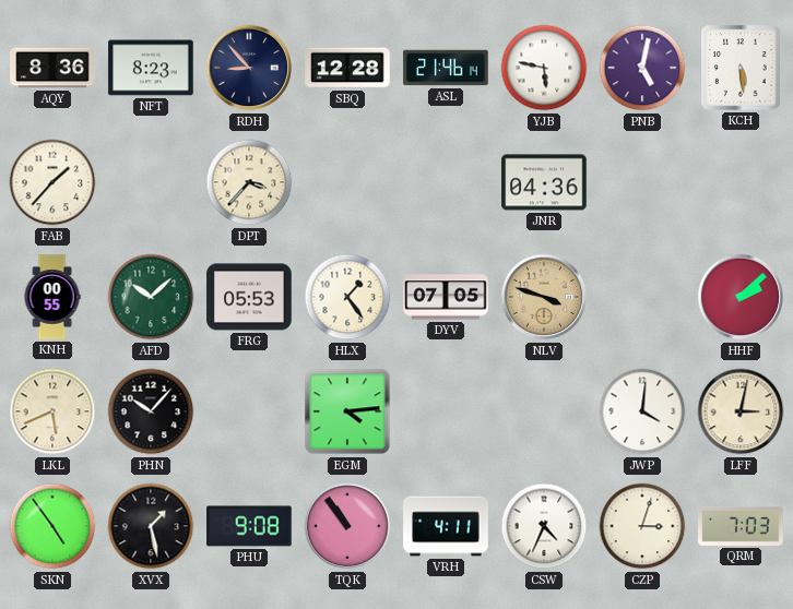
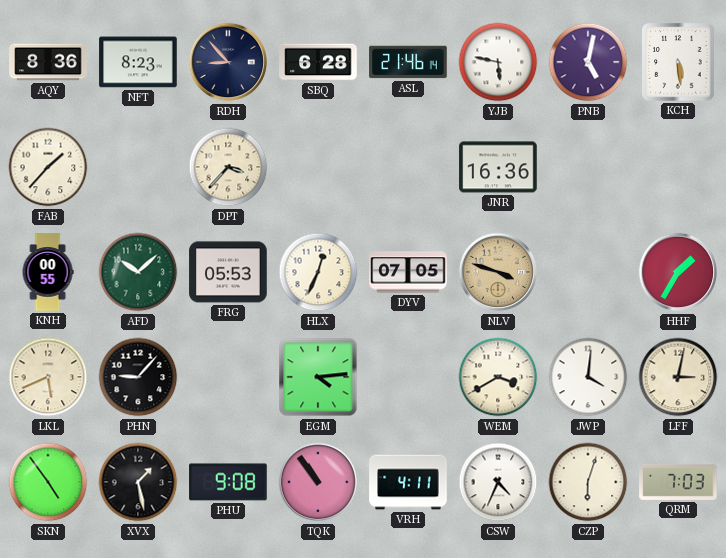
SBQ: 12:28 -> 6:28 (318, 62)
JNR: 04:36 -> 16:36 (498, 167)
HLX: 1:24 -> 12:34 (318, 272)
HHF: 2:08 -> 1:35 (678, 272)
PHN: 10:07 -> 9:07 (138, 377)
WEM: none -> 3:40 (498, 377)
CZP: 3:03 -> 6:03 (588, 482)
